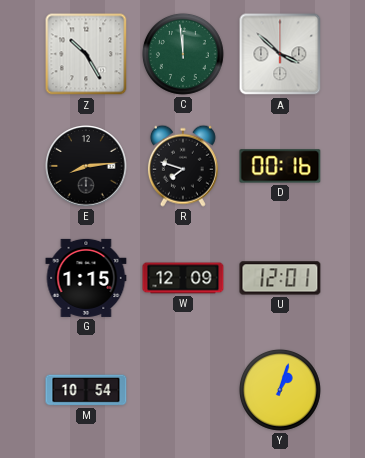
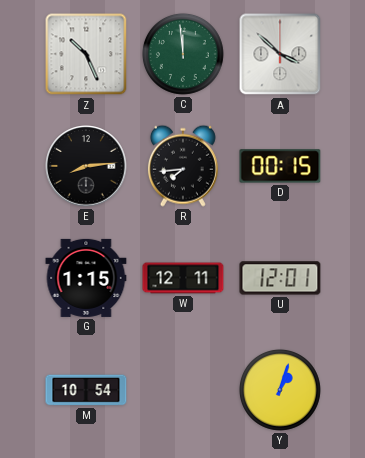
Z: 10:25 -> 10:26 (86, 54)
R: 7:48 -> 7:44 (183, 166)
D: 00:16 -> 00:15 (280, 166)
W: 12:09 -> 12:11 (183, 278)
